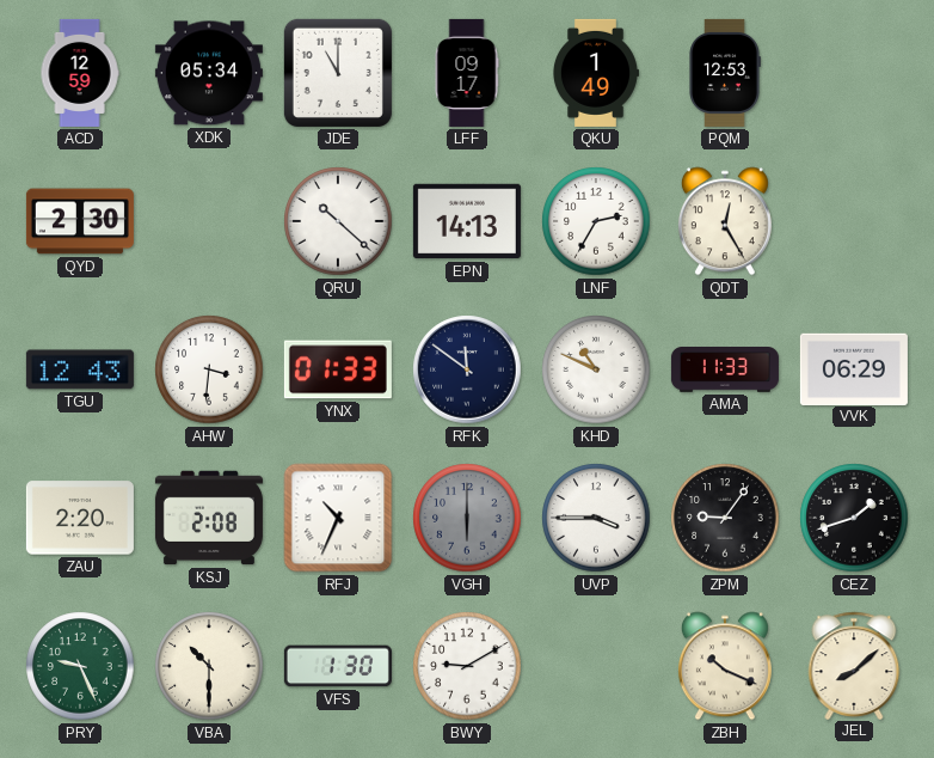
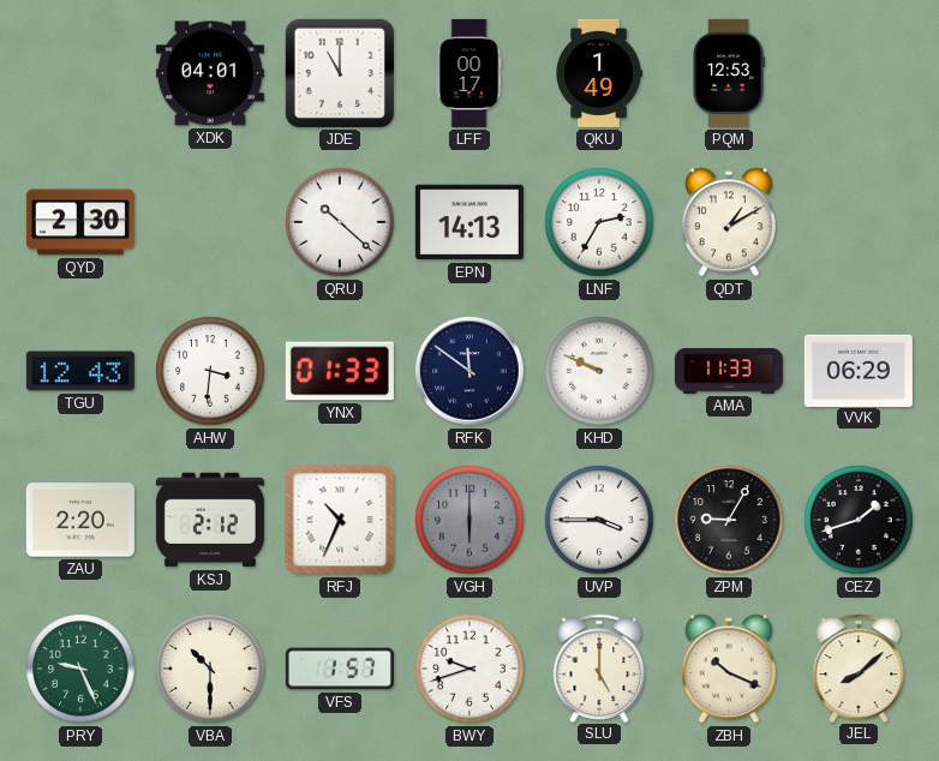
ACD: 12:59 -> none (80, 73)
XDK: 05:34 -> 04:01 (210, 73)
LFF: 09:17 -> 00:17 (469, 73)
QDT: 12:25 -> 1:10 (729, 222)
KHD: 10:49 -> 9:49 (599, 371)
KSJ: 2:08 -> 2:12 (210, 520)
ZPM: 9:06 -> 9:05 (729, 520)
VFS: 1:30 -> 1:57 (340, 669)
BWY: 9:10 -> 9:42 (469, 669)
SLU: none -> 5:00 (599, 667)
